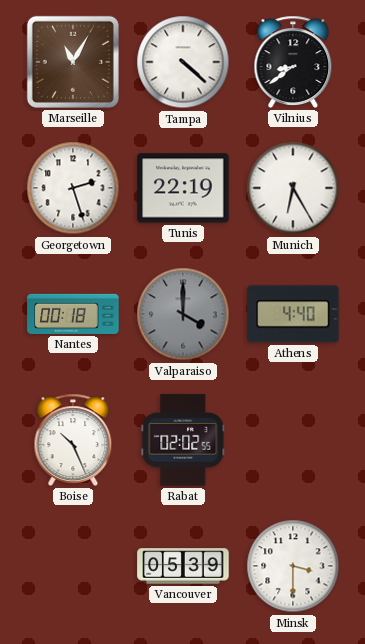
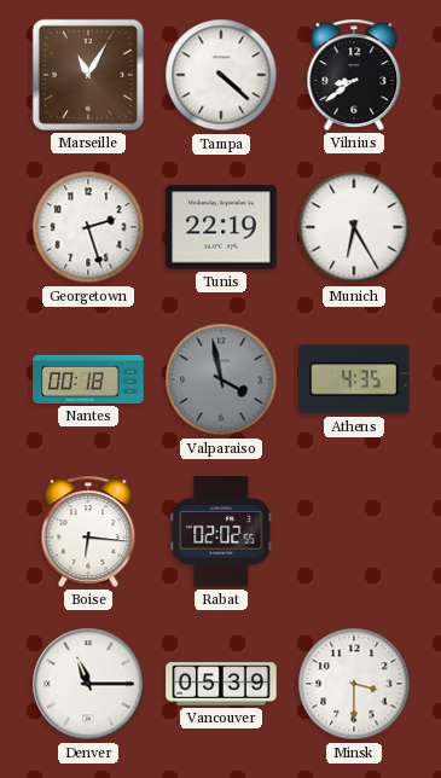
Valparaiso: 4:00 -> 3:58 (221, 379)
Athens: 4:40 -> 4:35 (354, 379)
Boise: 10:26 -> 6:16 (88, 532)
Denver: none -> 11:15 (88, 684)
